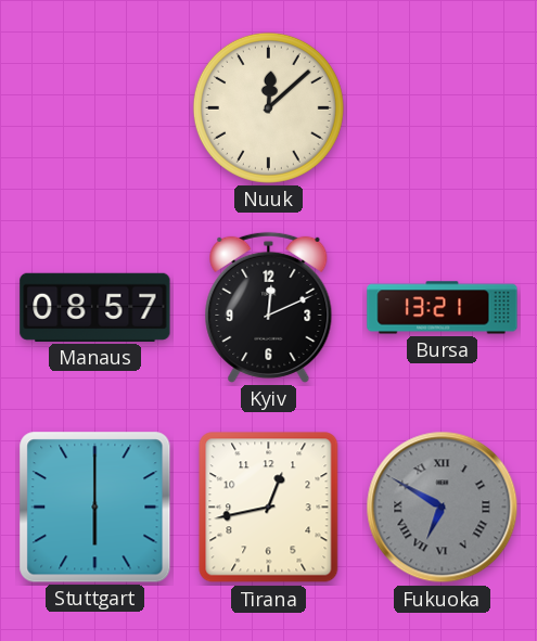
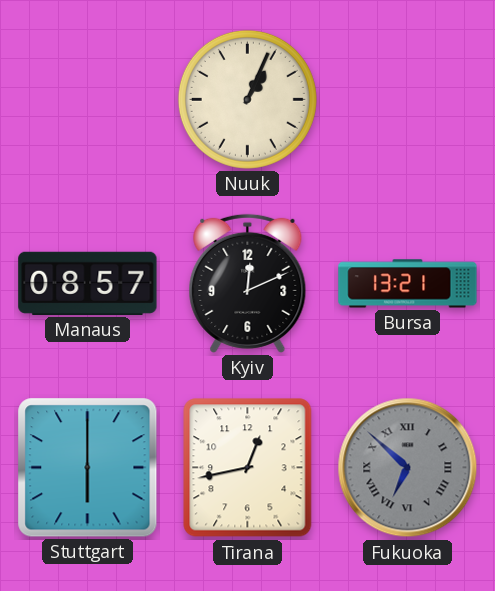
Nuuk: 12:08 -> 1:04 (247, 99)
Fukuoka: 6:50 -> 6:52 (408, 468)
